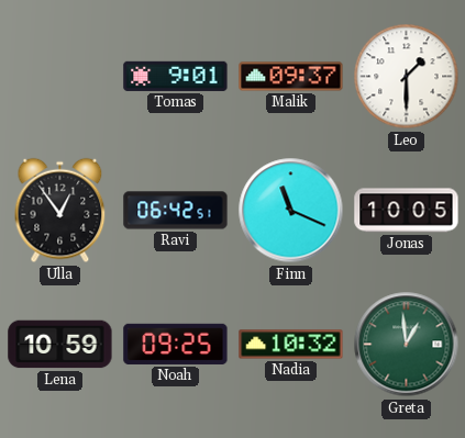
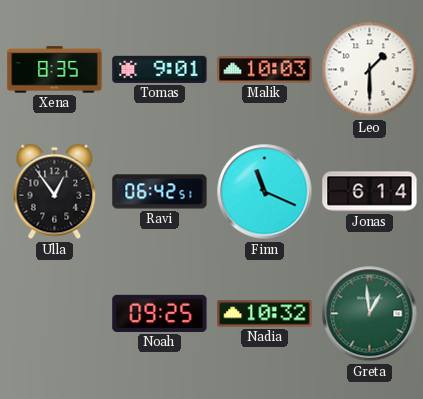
Xena: none -> 8:35 (55, 70)
Malik: 09:37 -> 10:03 (265, 70)
Jonas: 10:05 -> 6:14 (370, 192)
Lena: 10:59 -> none (60, 345)
